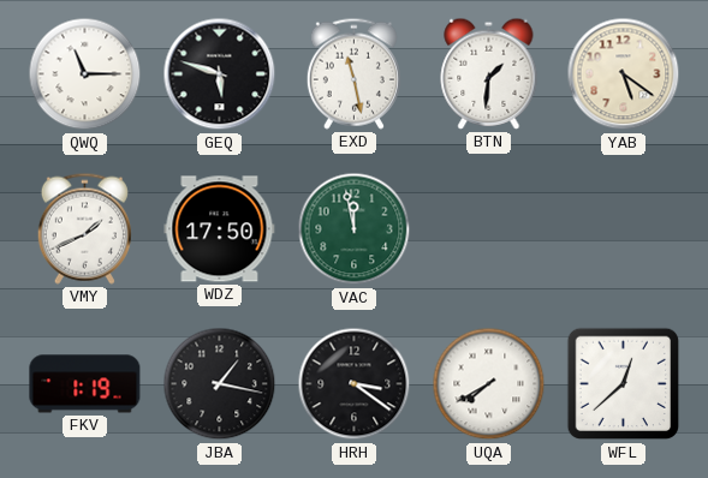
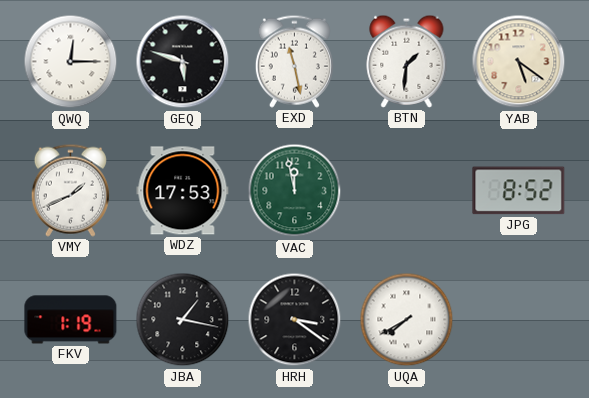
QWQ: 11:15 -> 12:15 (71, 62)
WDZ: 17:50 -> 17:53 (183, 191)
JPG: none -> 8:52 (519, 191)
WFL: 12:38 -> none (624, 384)
